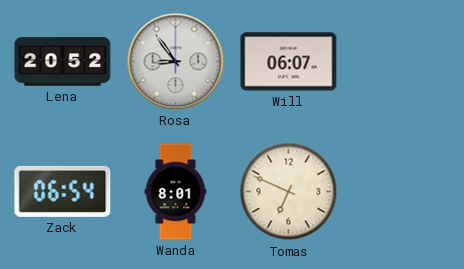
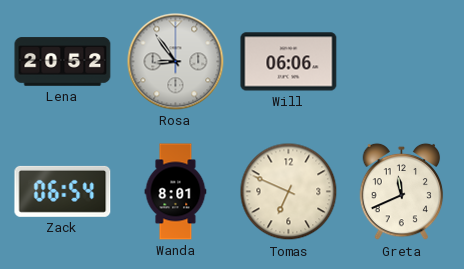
Will: 06:07 -> 06:06 (289, 62)
Greta: none -> 11:41 (402, 192)
